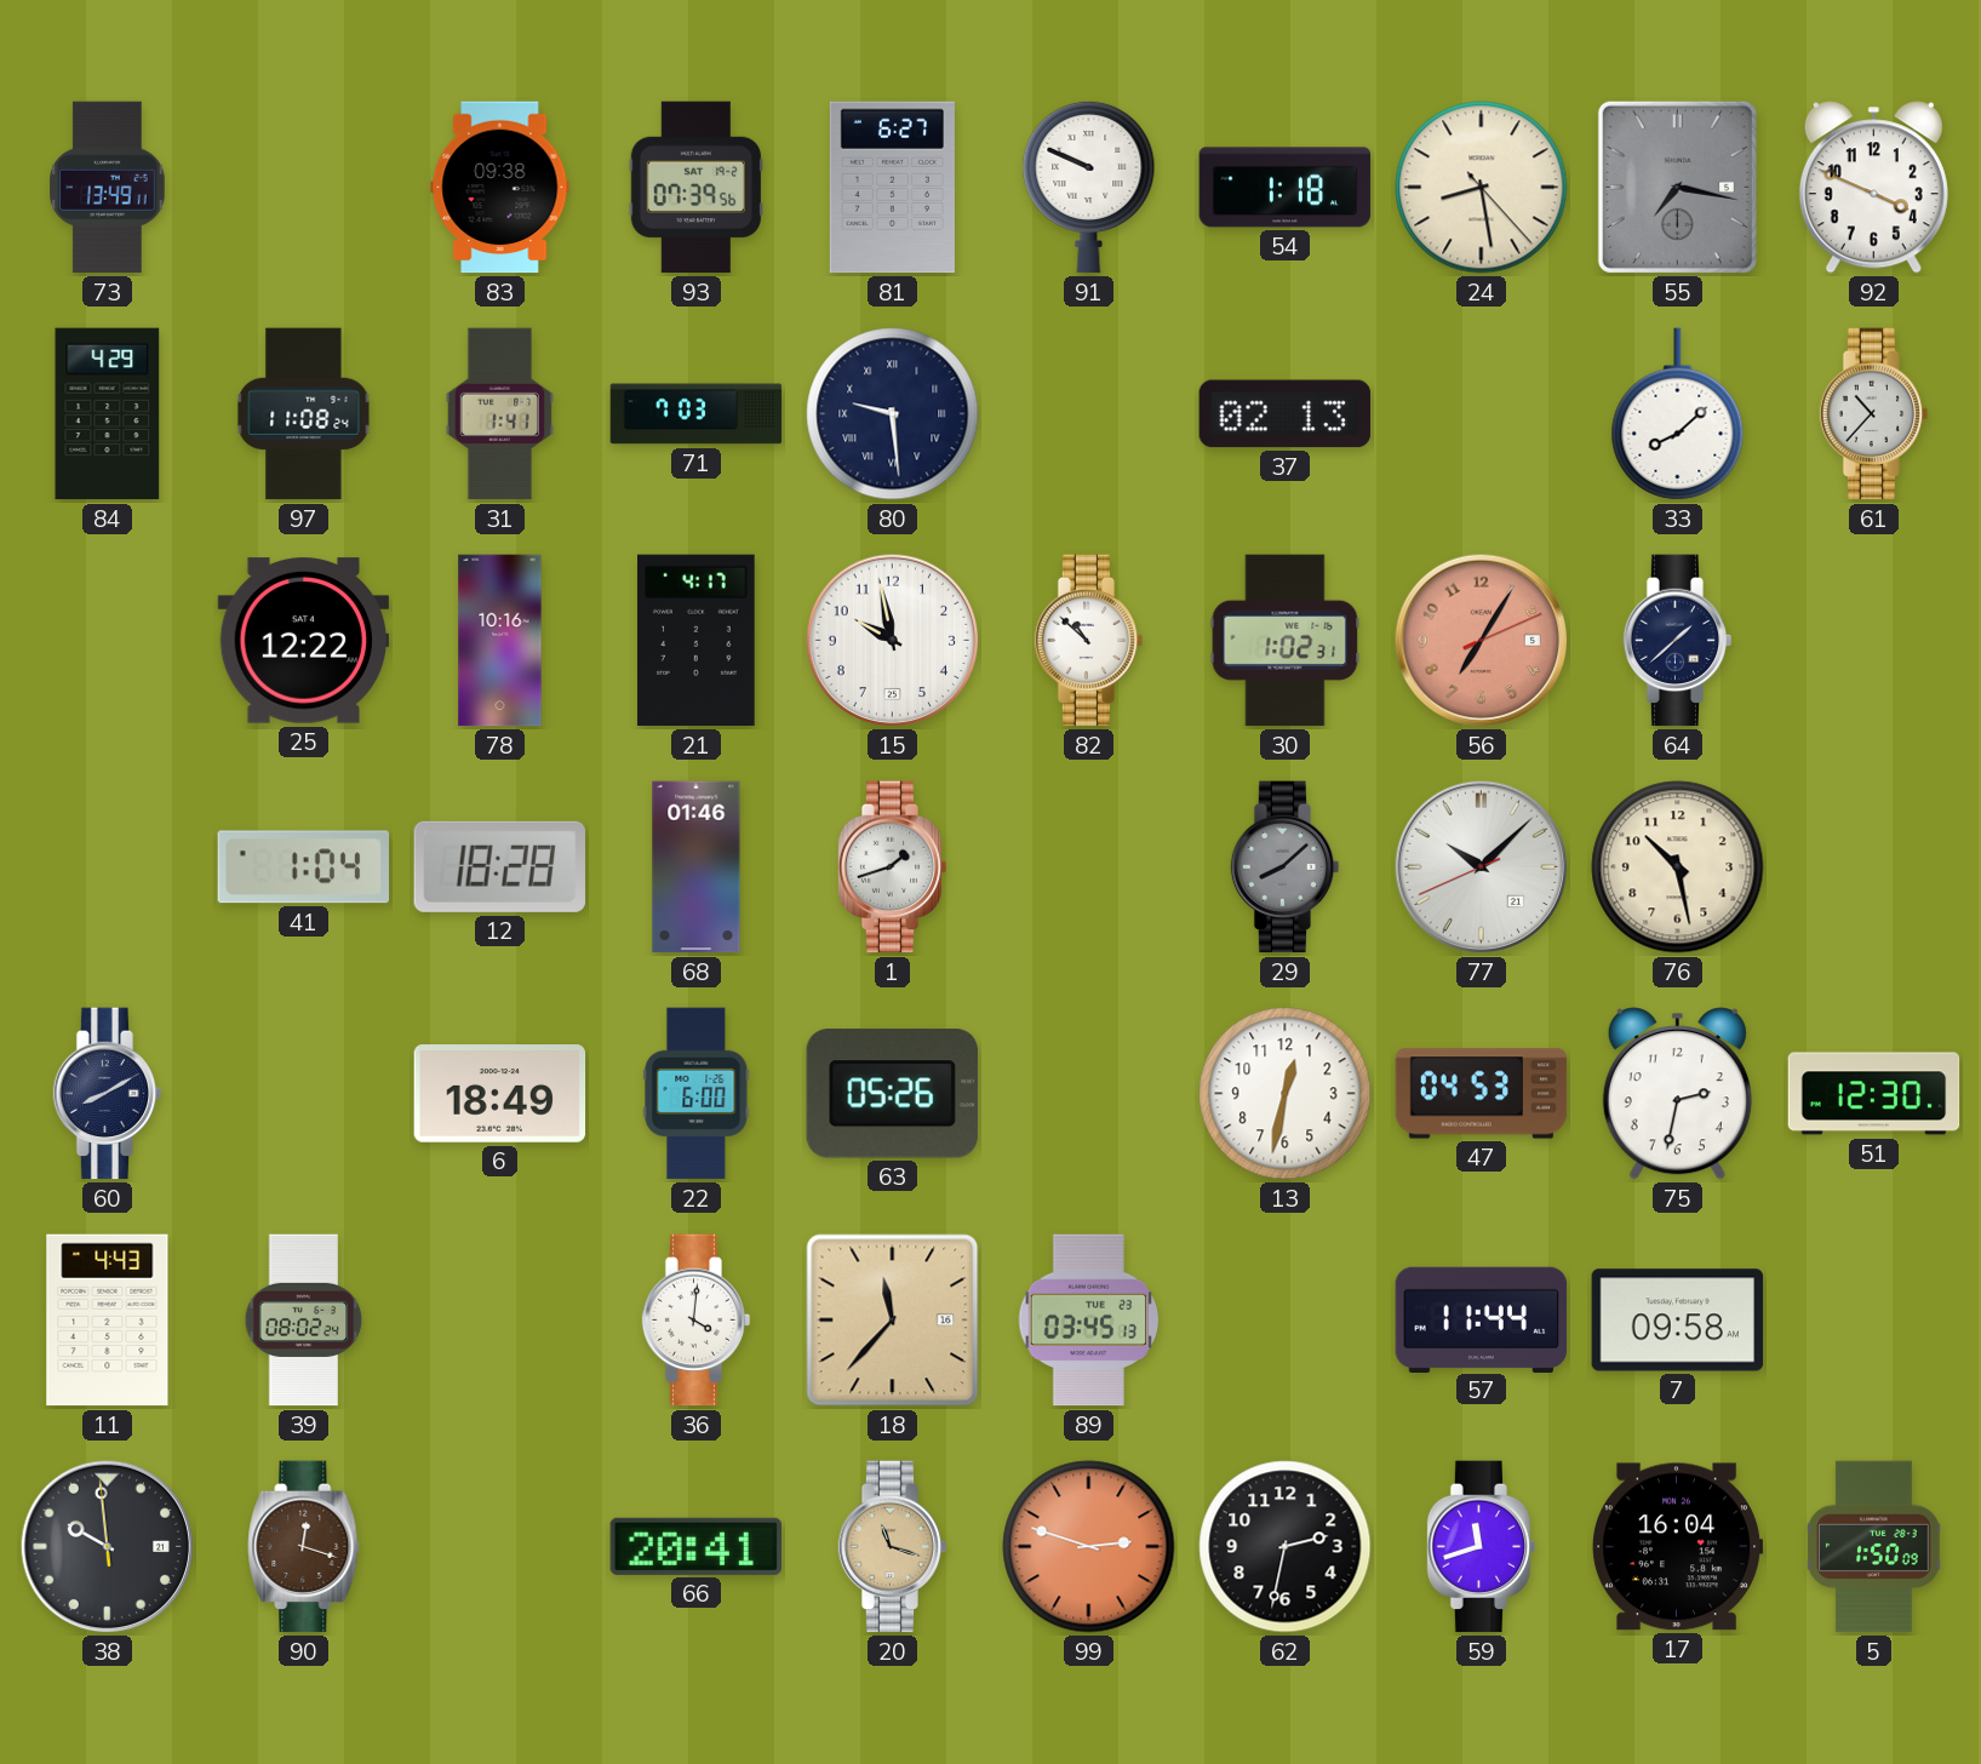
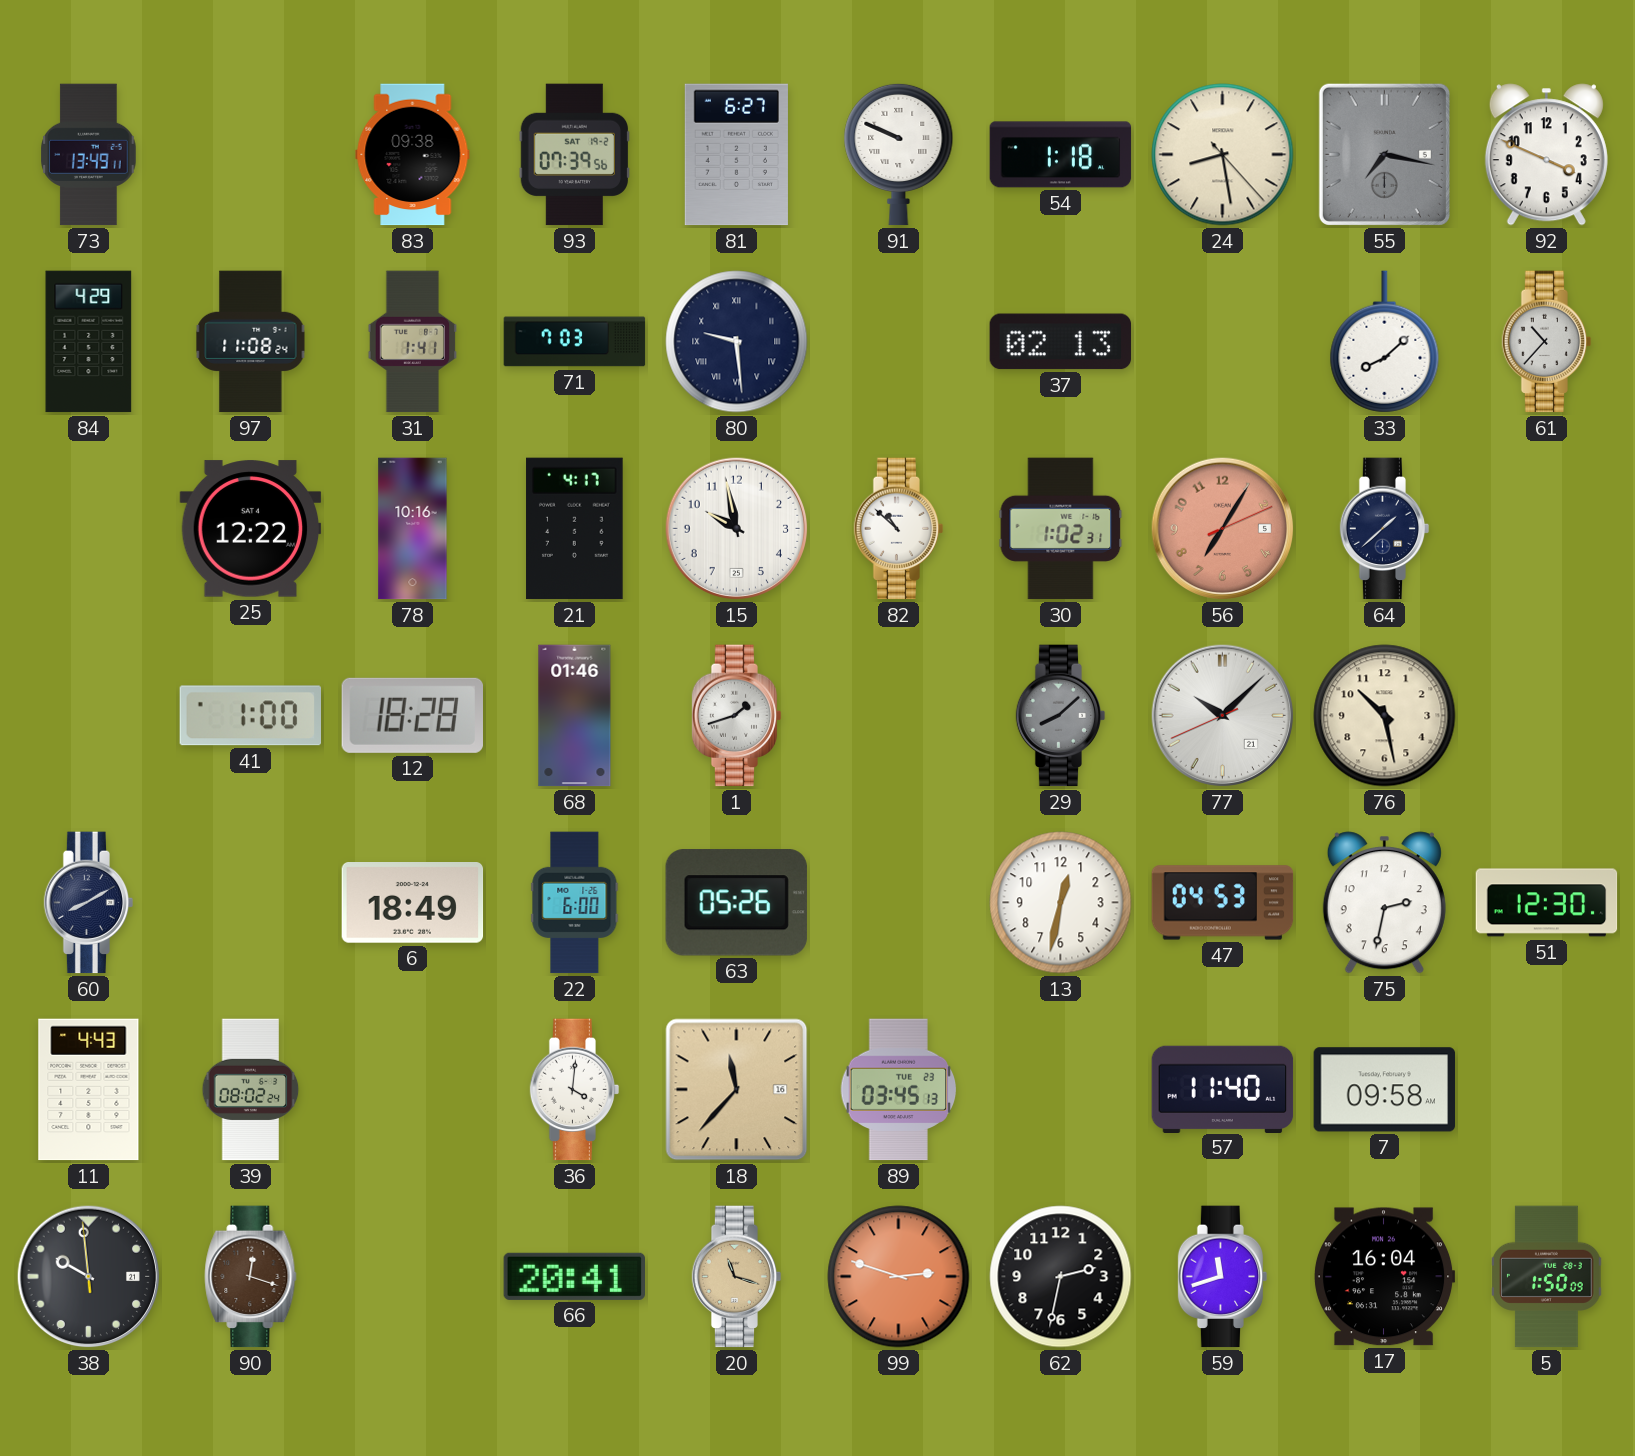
41: 1:04 -> 1:00 (250, 716)
57: 11:44 -> 11:40 (1223, 1089)
